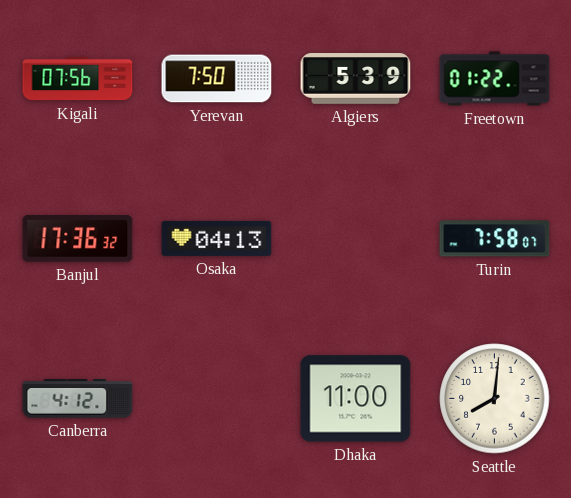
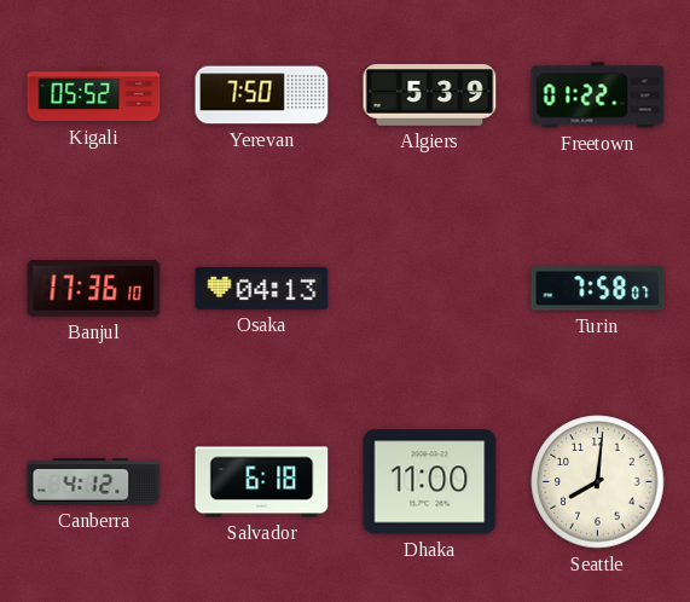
Kigali: 07:56 -> 05:52 (94, 95)
Banjul: 17:36:32 -> 17:36:10 (94, 289)
Salvador: none -> 6:18 (262, 482)
